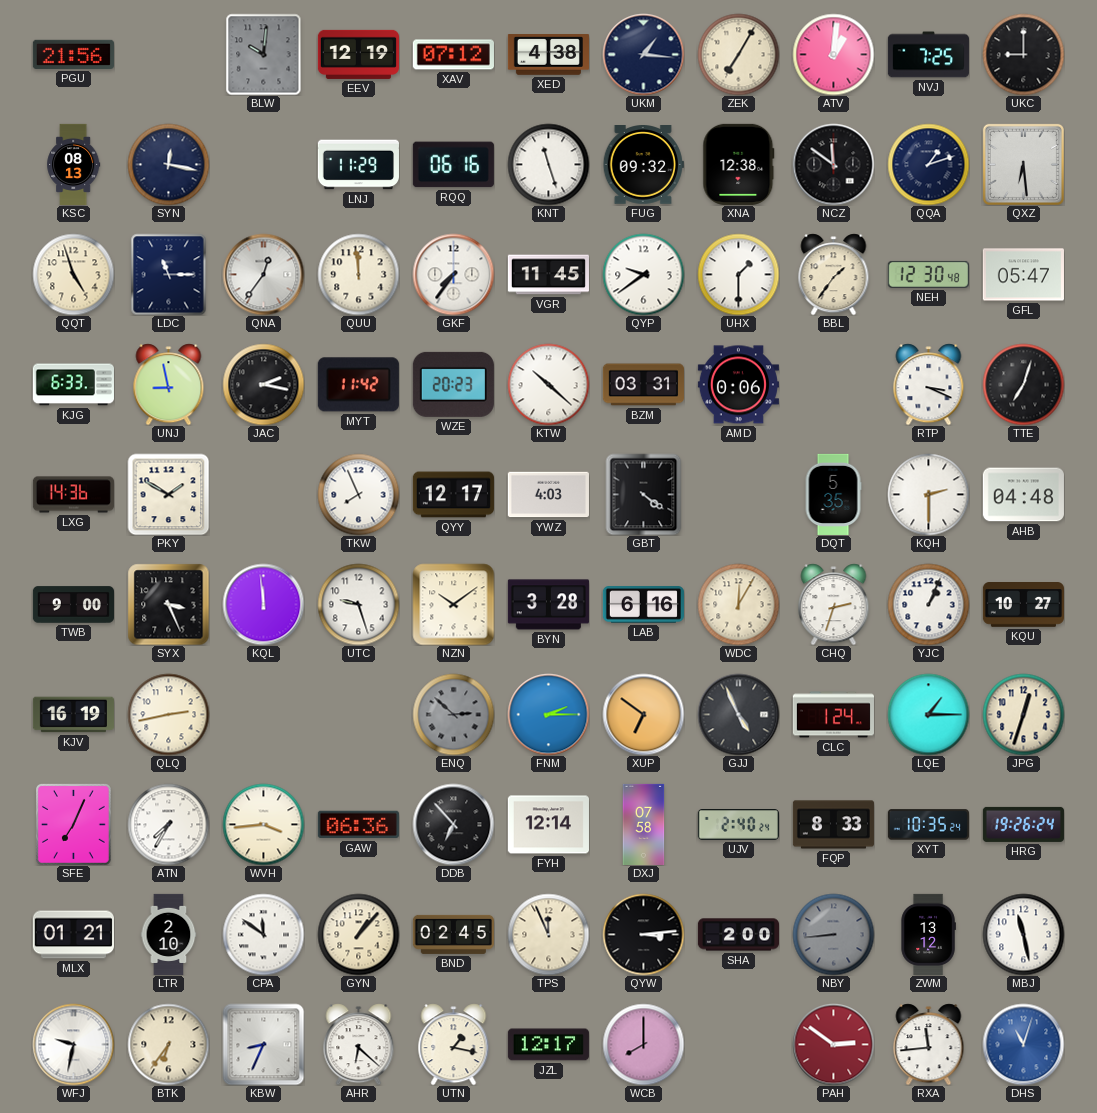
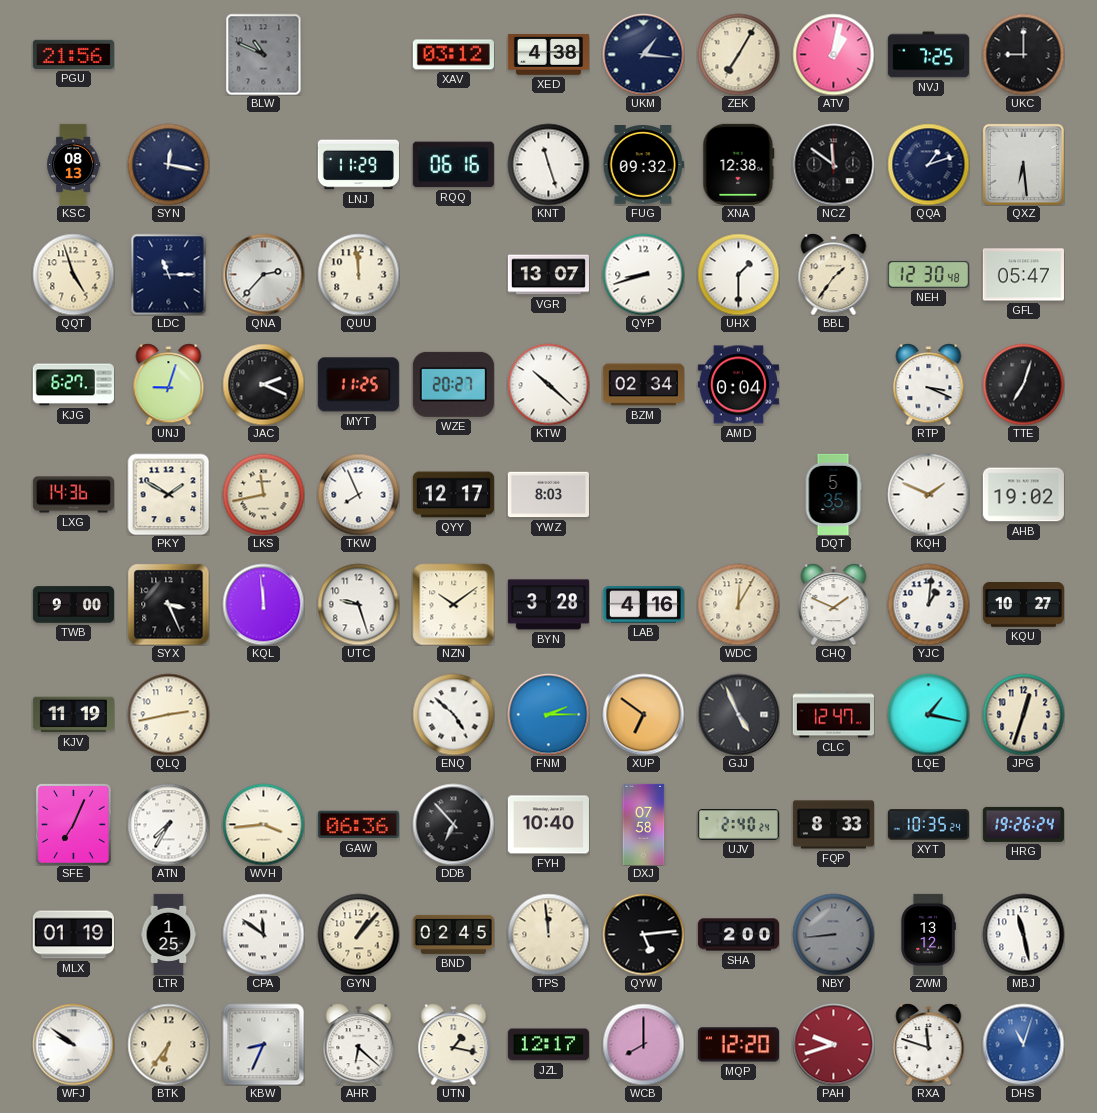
BLW: 10:01 -> 10:49 (264, 54)
EEV: 12:19 -> none (358, 54)
XAV: 07:12 -> 03:12 (453, 55)
ATV: 1:01 -> 1:02 (833, 54)
QNA: 12:36 -> 2:37 (263, 274)
GKF: 7:36 -> none (453, 274)
VGR: 11:45 -> 13:07 (548, 275)
QYP: 9:39 -> 8:42 (643, 274)
KJG: 6:33 -> 6:27 (73, 385)
UNJ: 8:58 -> 9:03 (169, 384)
JAC: 2:17 -> 2:19 (263, 384)
MYT: 11:42 -> 11:25 (358, 385)
WZE: 20:23 -> 20:27 (453, 384)
BZM: 03:31 -> 02:34 (643, 385)
AMD: 0:06 -> 0:04 (738, 385)
LKS: none -> 11:43 (263, 494)
YWZ: 4:03 -> 8:03 (548, 495)
GBT: 4:21 -> none (644, 494)
KQH: 2:30 -> 1:49 (928, 494)
AHB: 04:48 -> 19:02 (1023, 495)
LAB: 6:16 -> 4:16 (643, 605)
CHQ: 2:33 -> 1:49 (834, 604)
YJC: 1:04 -> 1:01 (928, 604)
KJV: 16:19 -> 11:19 (73, 715)
ENQ: 2:52 -> 4:52 (453, 714)
ENQ dial: grey -> white (453, 714)
CLC: 1:24 -> 12:47 (833, 715)
LQE: 1:15 -> 1:17 (928, 714)
FYH: 12:14 -> 10:40 (548, 825)
MLX: 01:21 -> 01:19 (73, 935)
LTR: 2:10 -> 1:25 (169, 934)
TPS: 11:56 -> 11:59 (548, 934)
QYW: 3:14 -> 5:14 (643, 934)
WFJ: 9:32 -> 9:51 (73, 1044)
MQP: none -> 12:20 (738, 1045)
PAH: 2:51 -> 9:42 (833, 1044)
RXA: 11:44 -> 11:48 (929, 1044)
